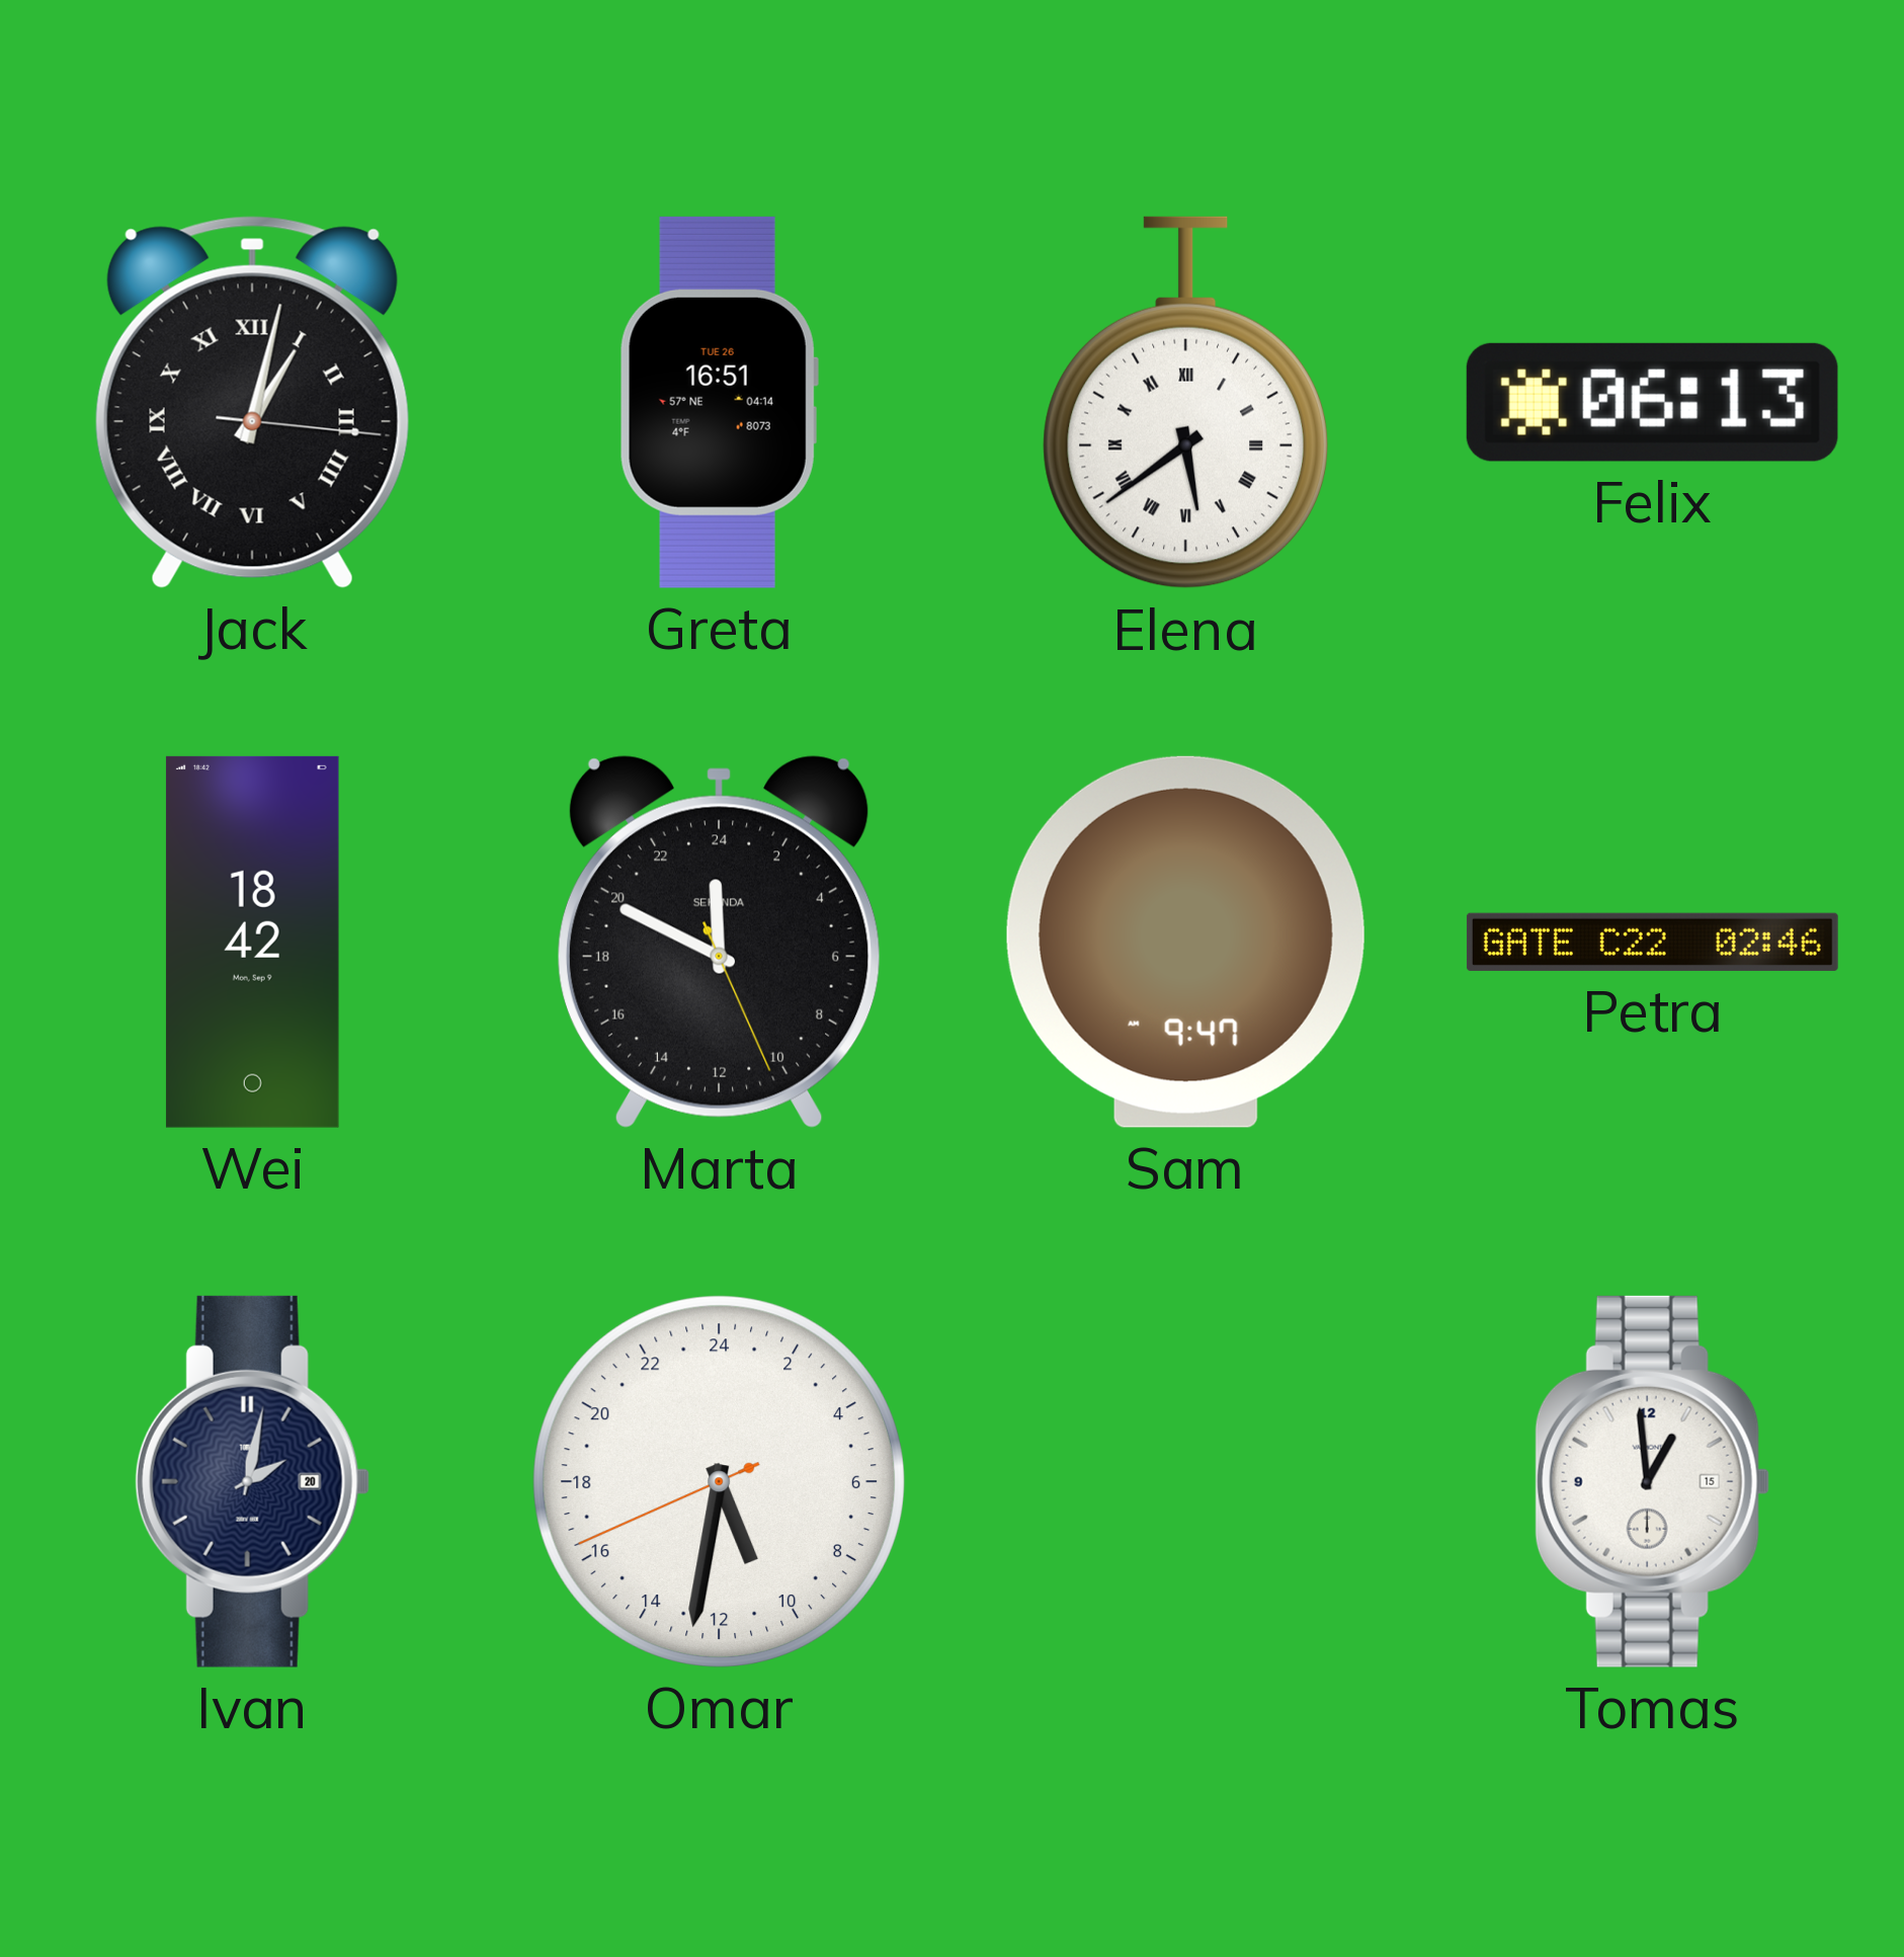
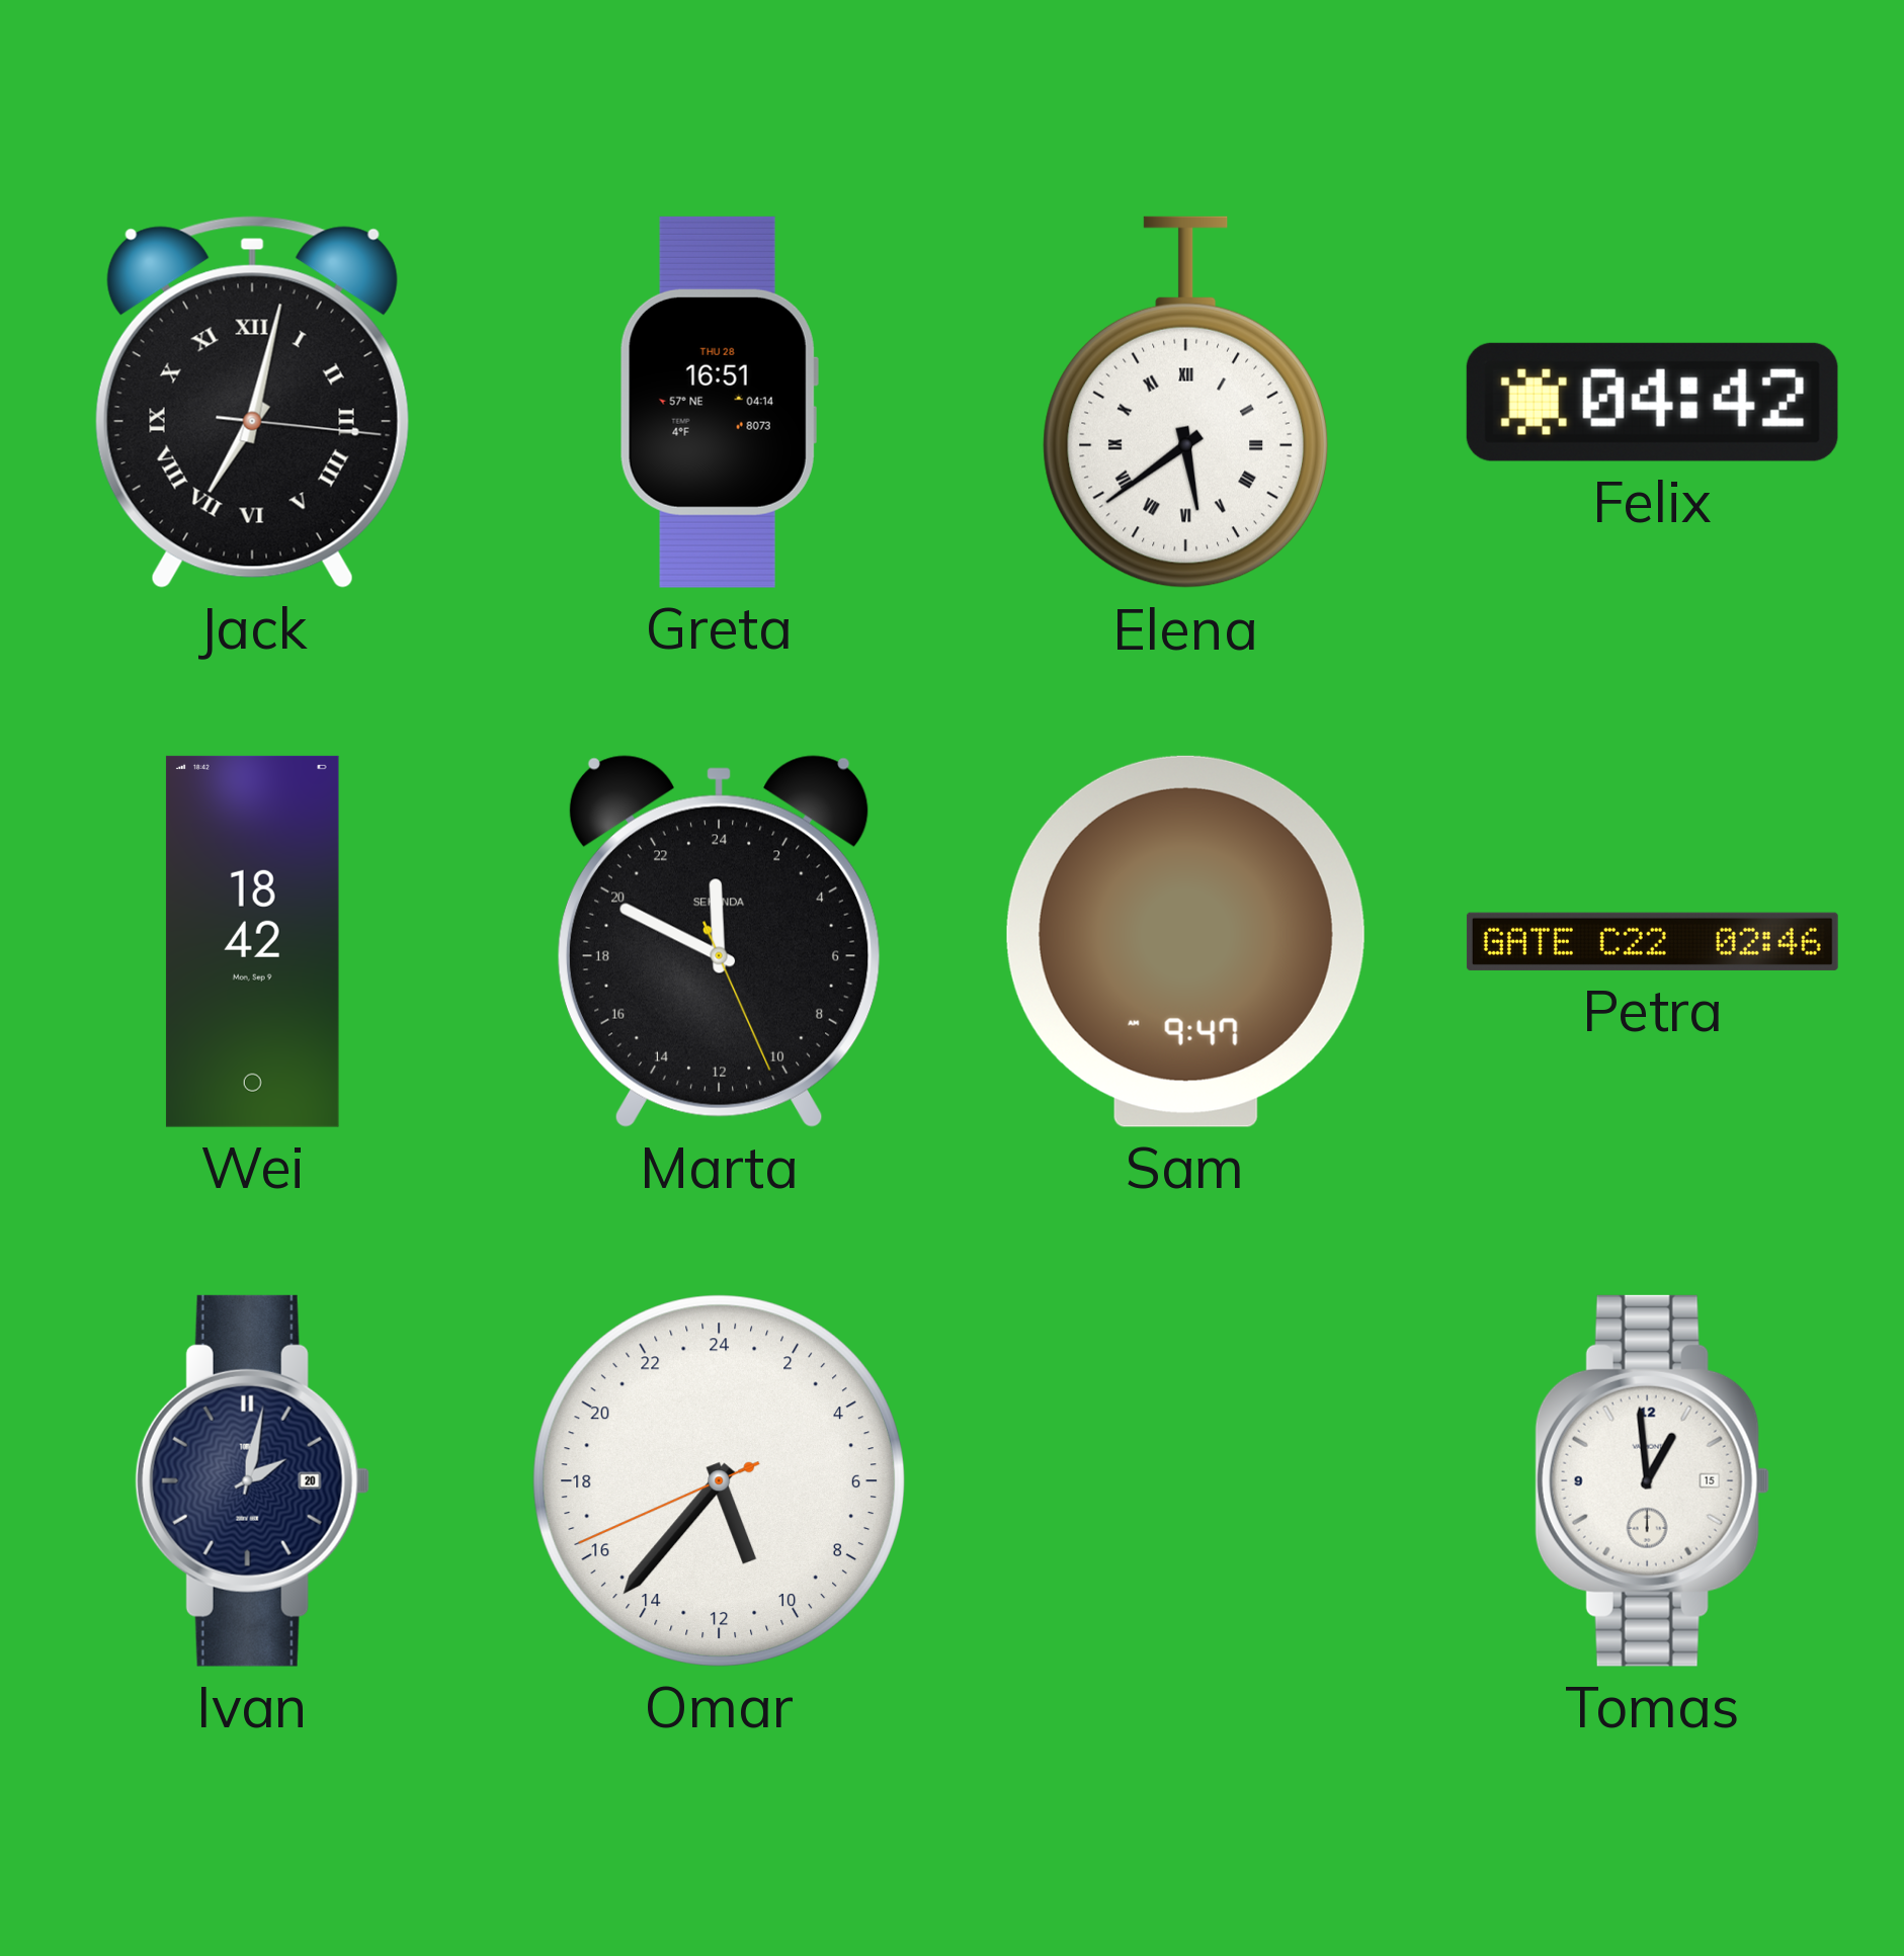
Jack: 1:02 -> 7:02 (252, 402)
Greta date: TUE 26 -> THU 28 (719, 402)
Felix: 06:13 -> 04:42 (1652, 402)
Omar: 10:31 -> 10:36 (719, 1480)
